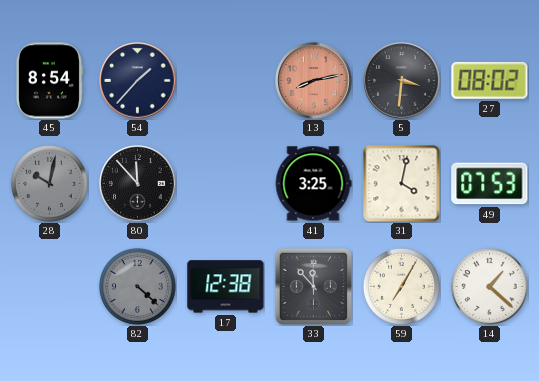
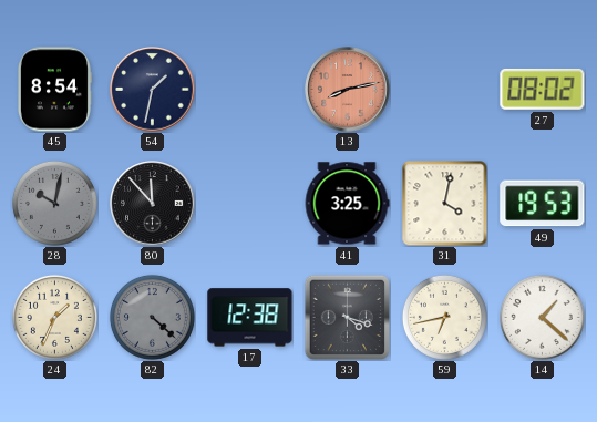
54: 1:37 -> 1:32 (153, 90)
5: 3:31 -> none (402, 81)
49: 07:53 -> 19:53 (543, 204)
24: none -> 1:34 (54, 317)
33: 11:53 -> 4:18 (347, 317)
59: 7:05 -> 6:43 (444, 317)
